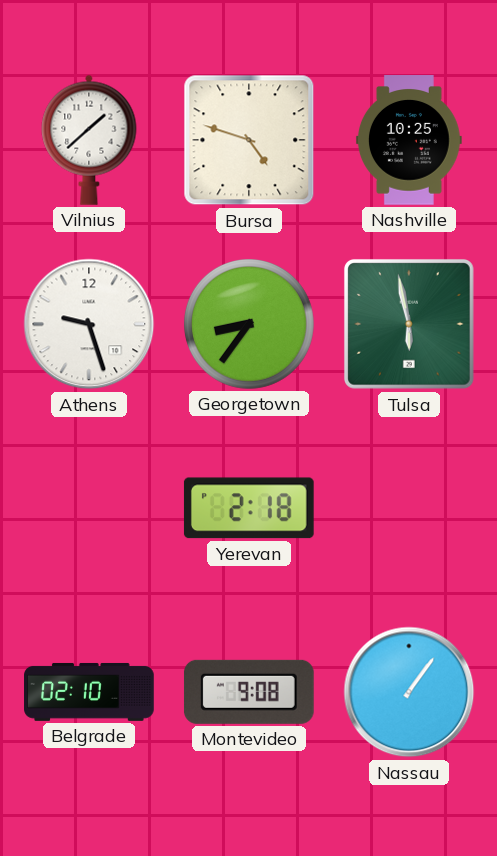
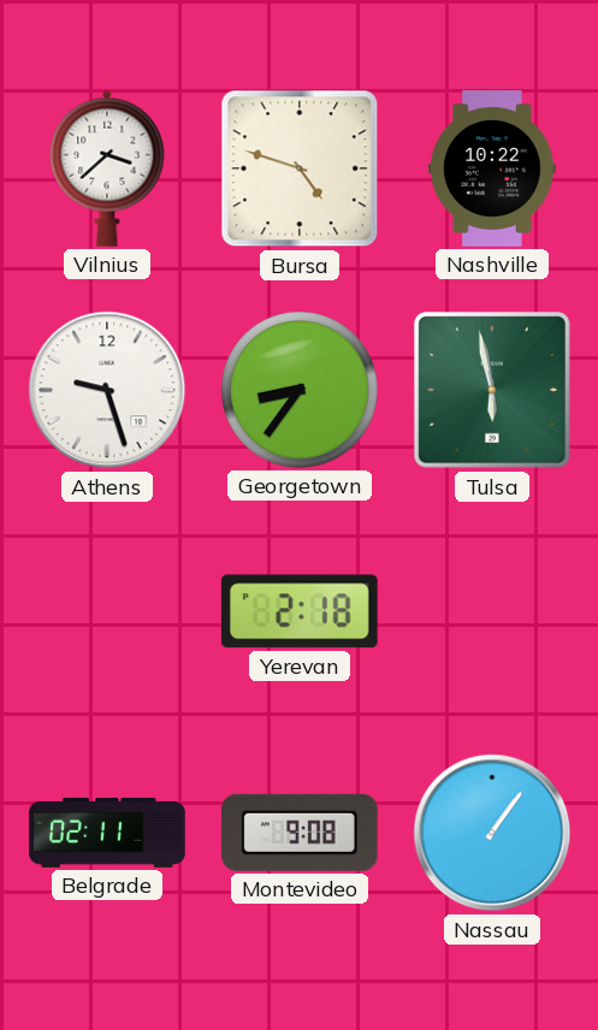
Vilnius: 1:38 -> 3:38 (107, 168)
Nashville: 10:25 -> 10:22 (492, 168)
Belgrade: 02:10 -> 02:11 (107, 833)
